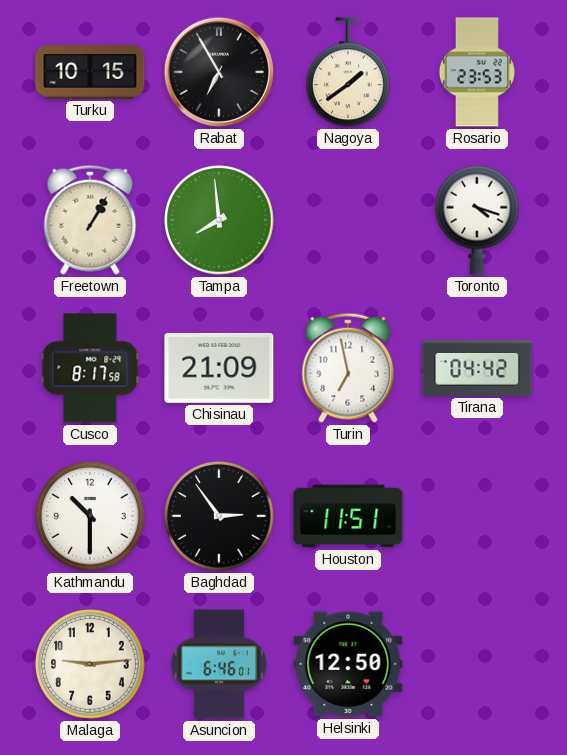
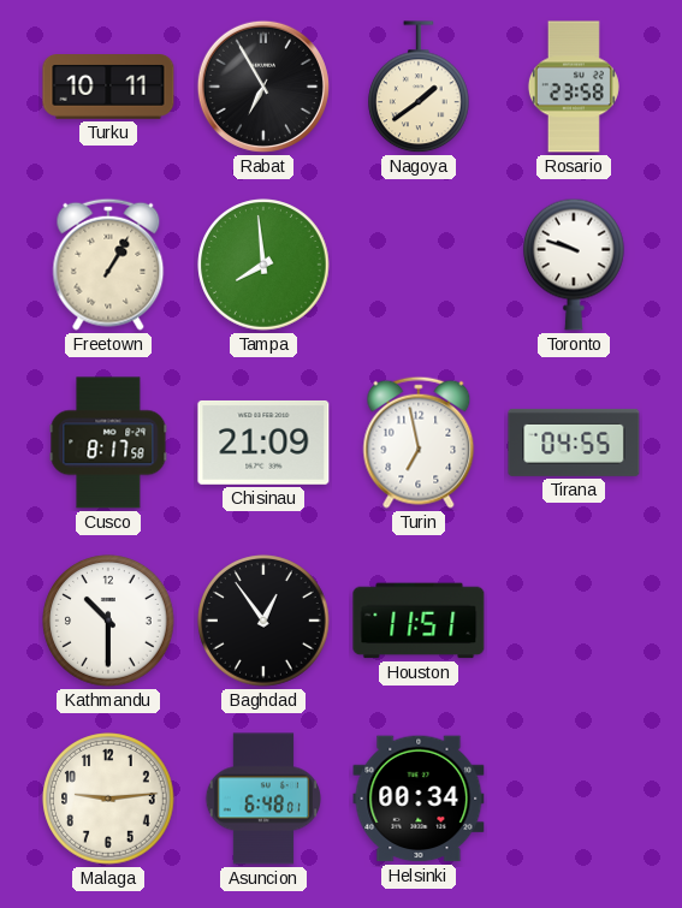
Turku: 10:15 -> 10:11 (108, 87)
Rosario: 23:53 -> 23:58 (574, 87)
Toronto: 4:18 -> 9:48 (575, 265)
Tirana: 04:42 -> 04:55 (574, 443)
Baghdad: 2:54 -> 12:54 (263, 621)
Asuncion: 6:46 -> 6:48 (262, 799)
Helsinki: 12:50 -> 00:34 (419, 799)
